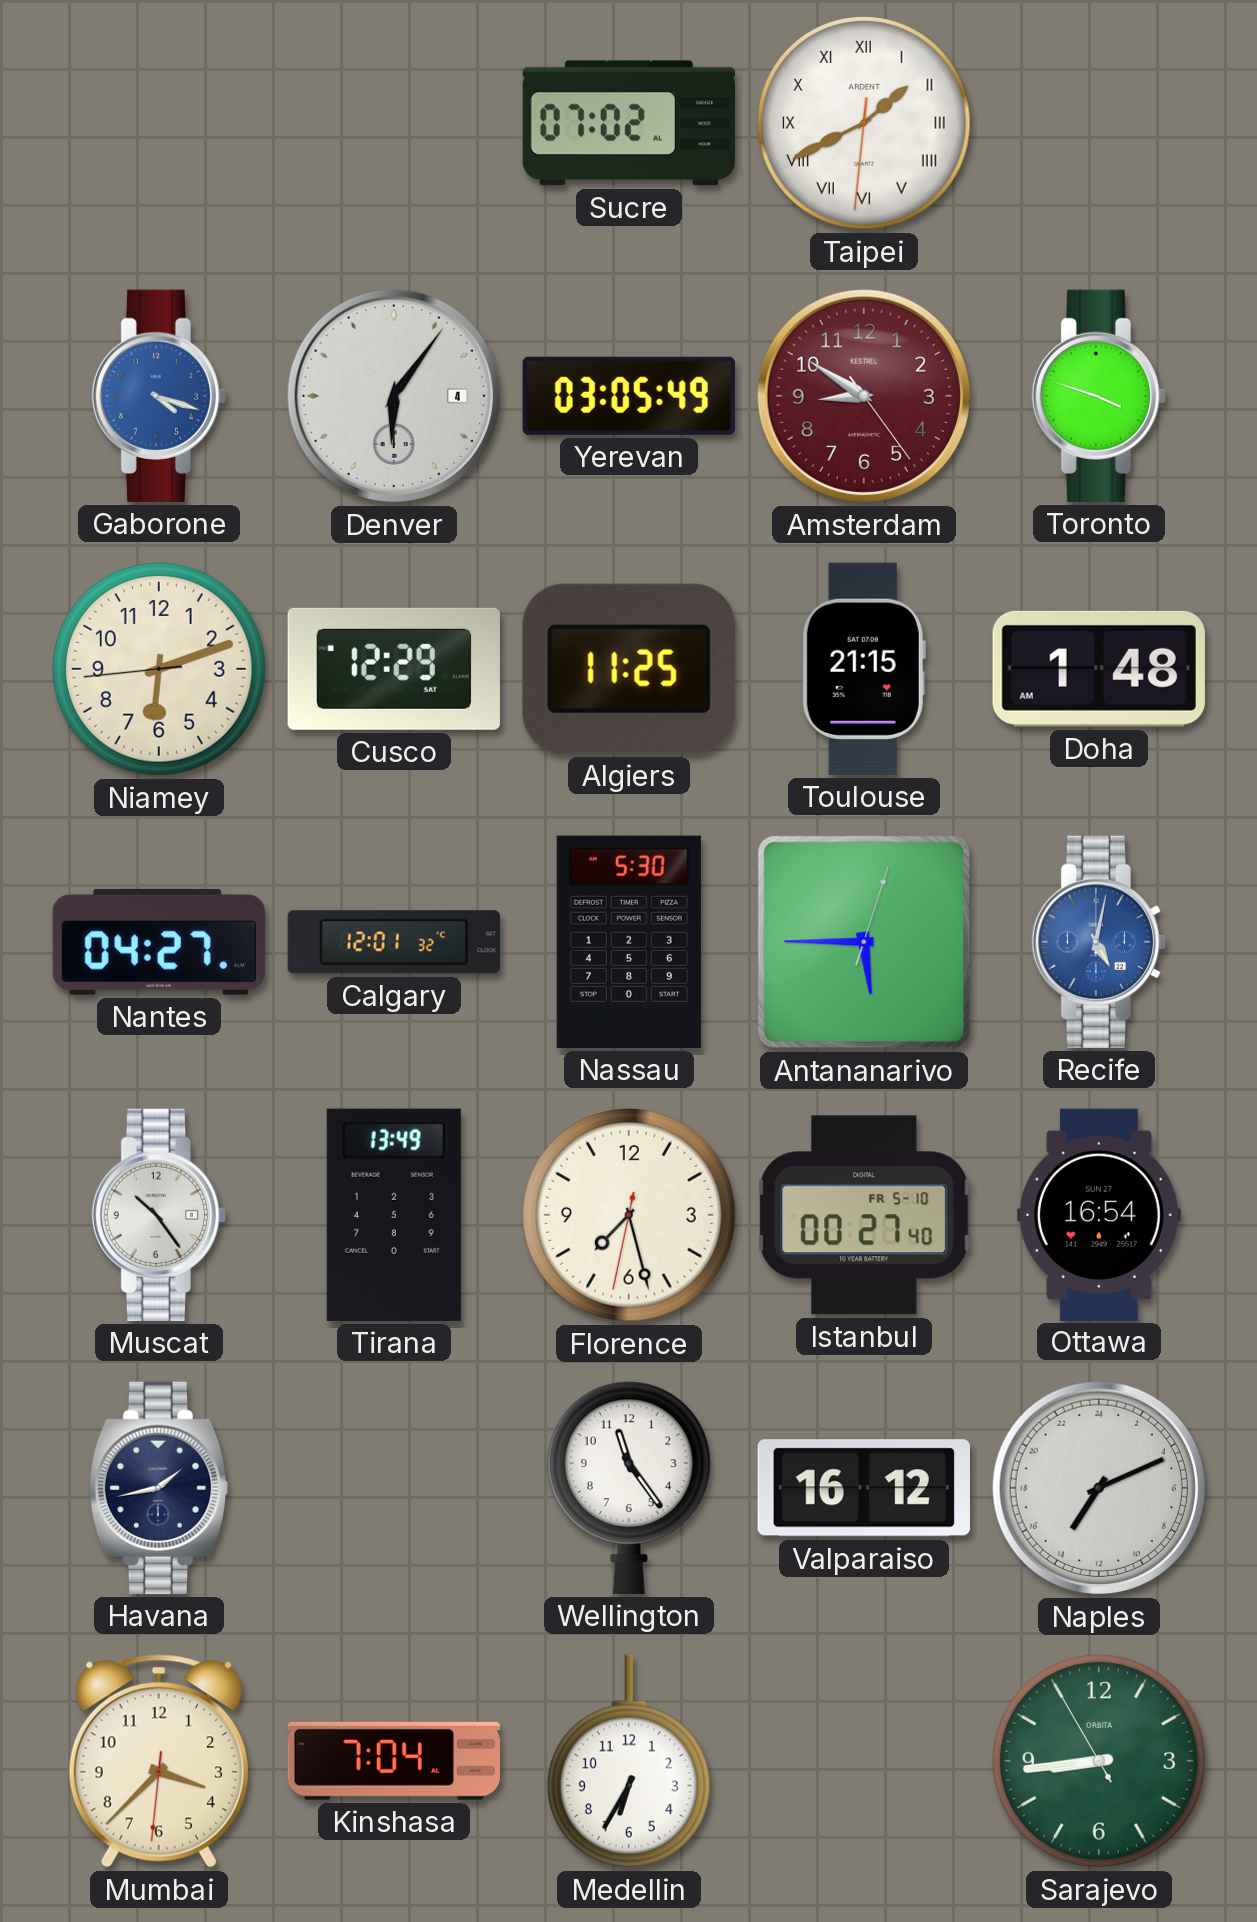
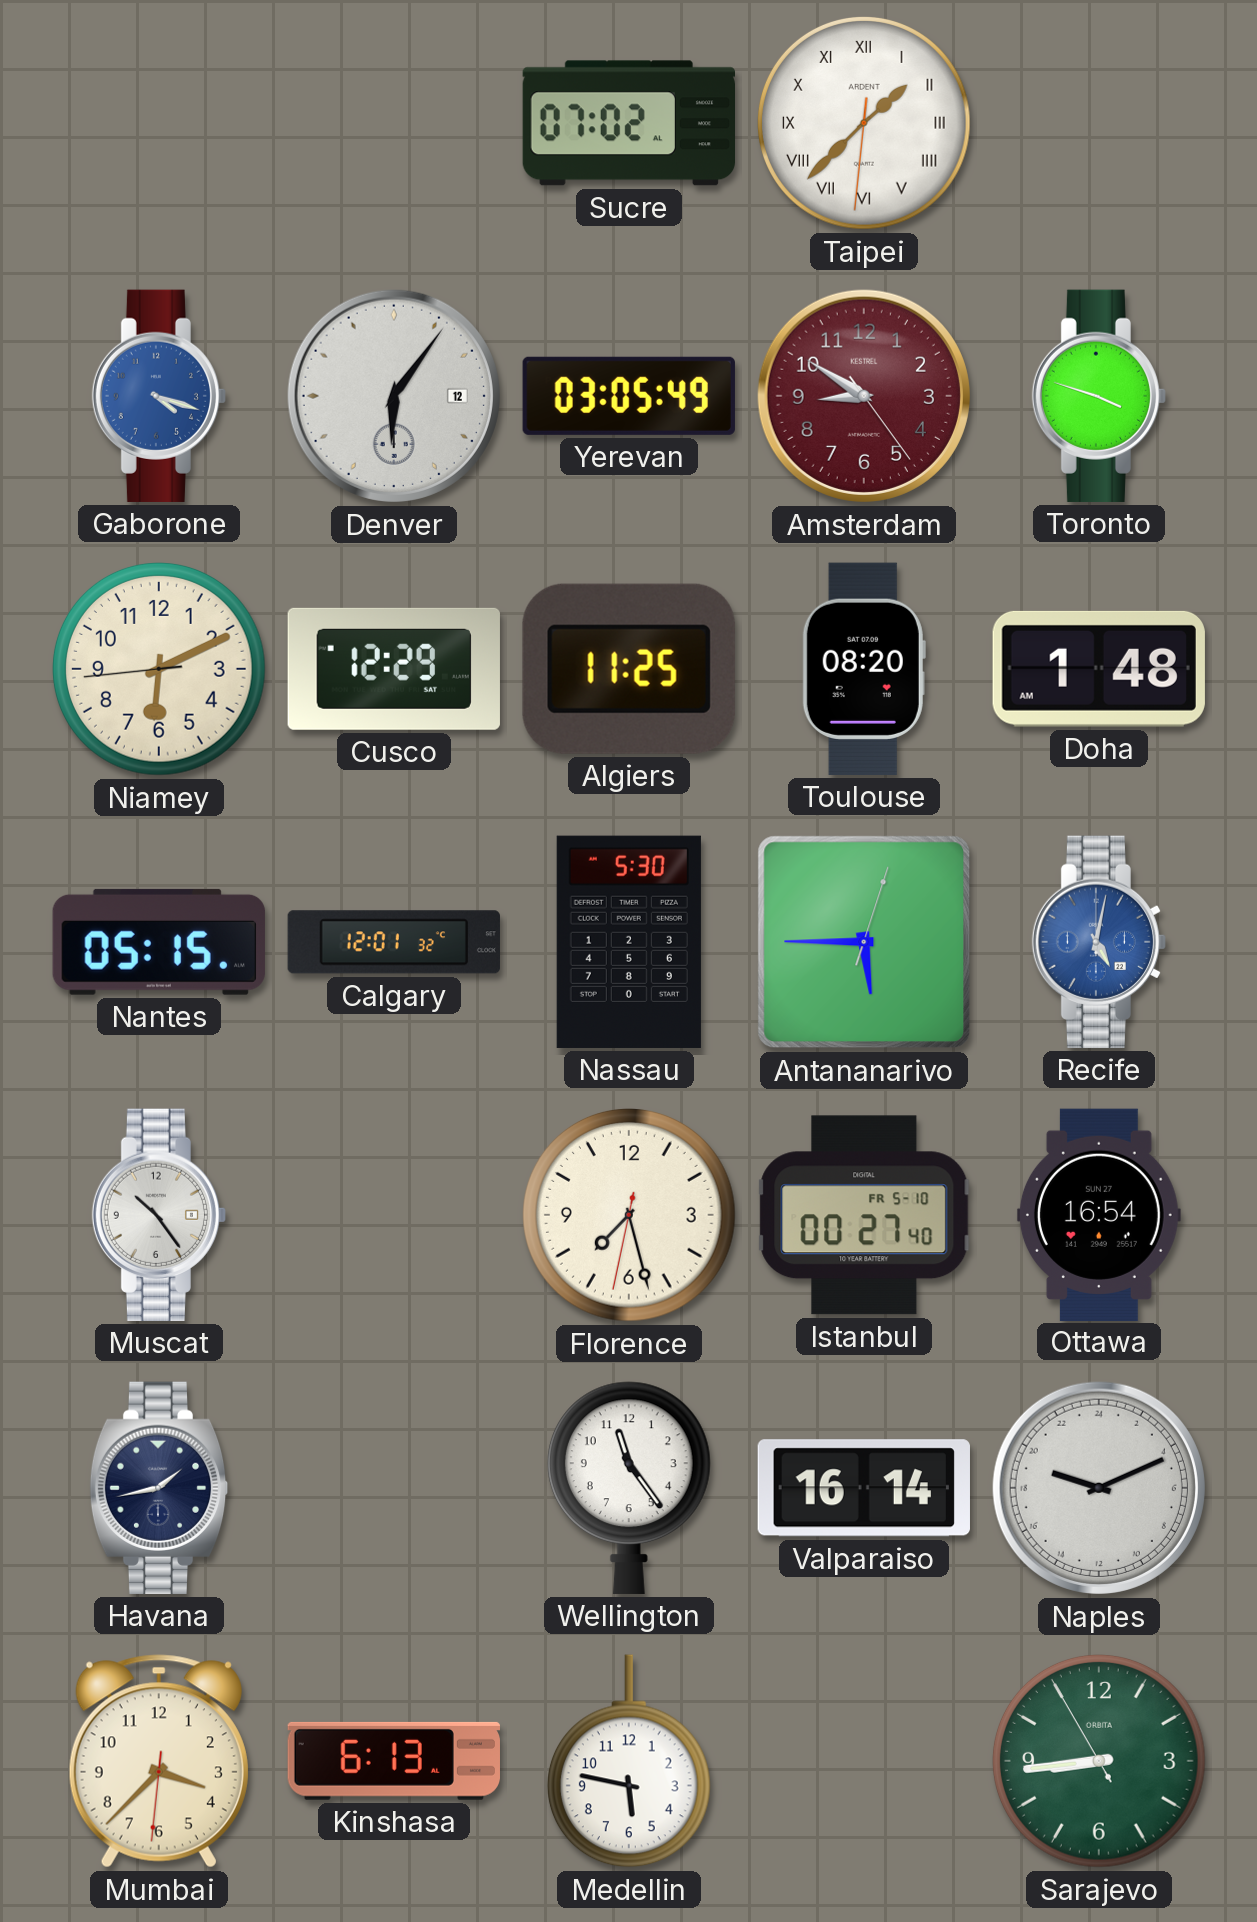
Taipei: 1:40 -> 1:37 (865, 124)
Denver date: 4 -> 12 (394, 396)
Niamey: 6:11 -> 6:10 (160, 670)
Toulouse: 21:15 -> 08:20 (864, 669)
Nantes: 04:27 -> 05:15 (159, 942)
Tirana: 13:49 -> none (394, 1215)
Valparaiso: 16:12 -> 16:14 (864, 1488)
Naples: 14:11 -> 19:11 (1099, 1488)
Kinshasa: 7:04 -> 6:13 (394, 1761)
Medellin: 6:35 -> 5:47 (629, 1761)
